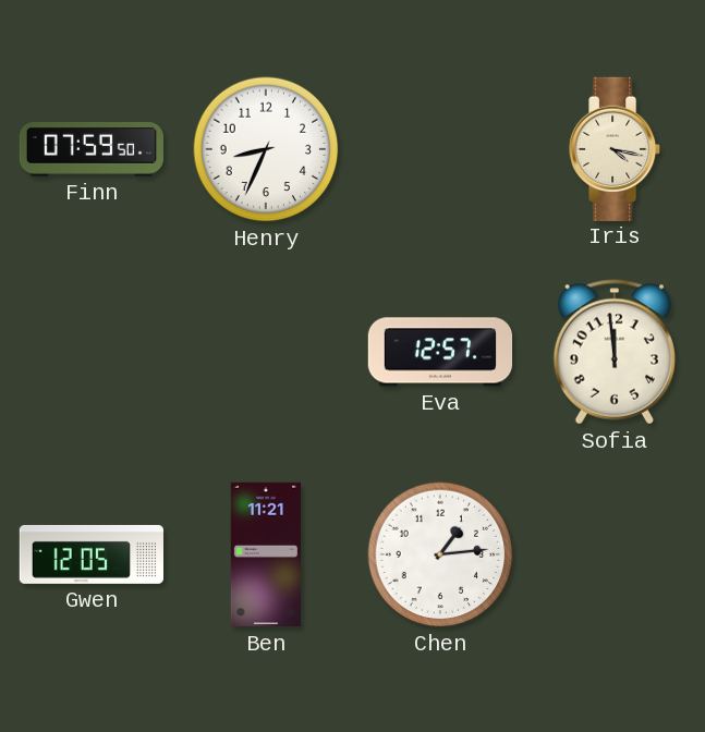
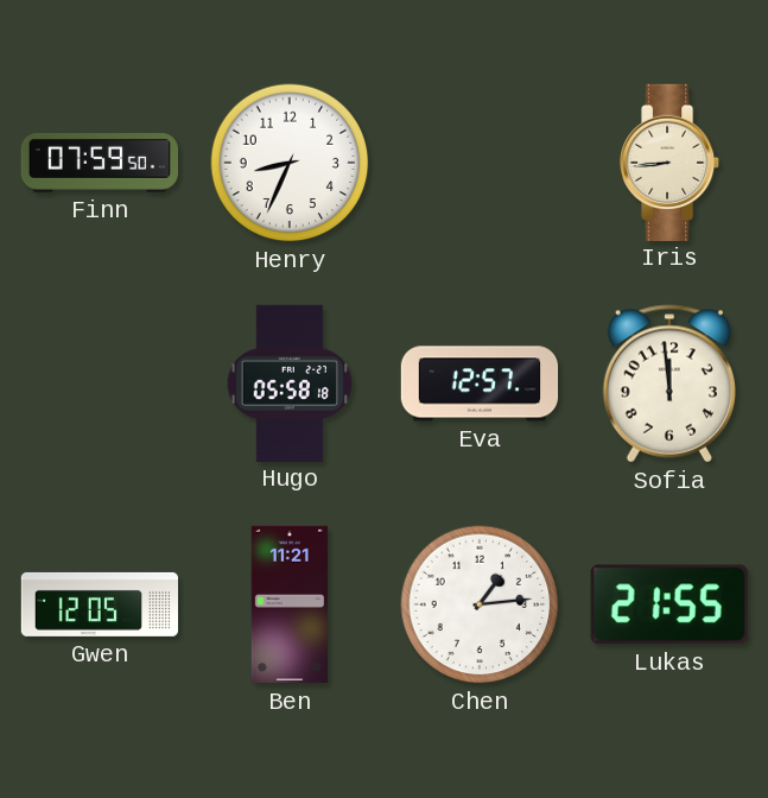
Iris: 4:17 -> 8:44 (671, 161)
Hugo: none -> 05:58 (290, 382)
Lukas: none -> 21:55 (669, 604)
